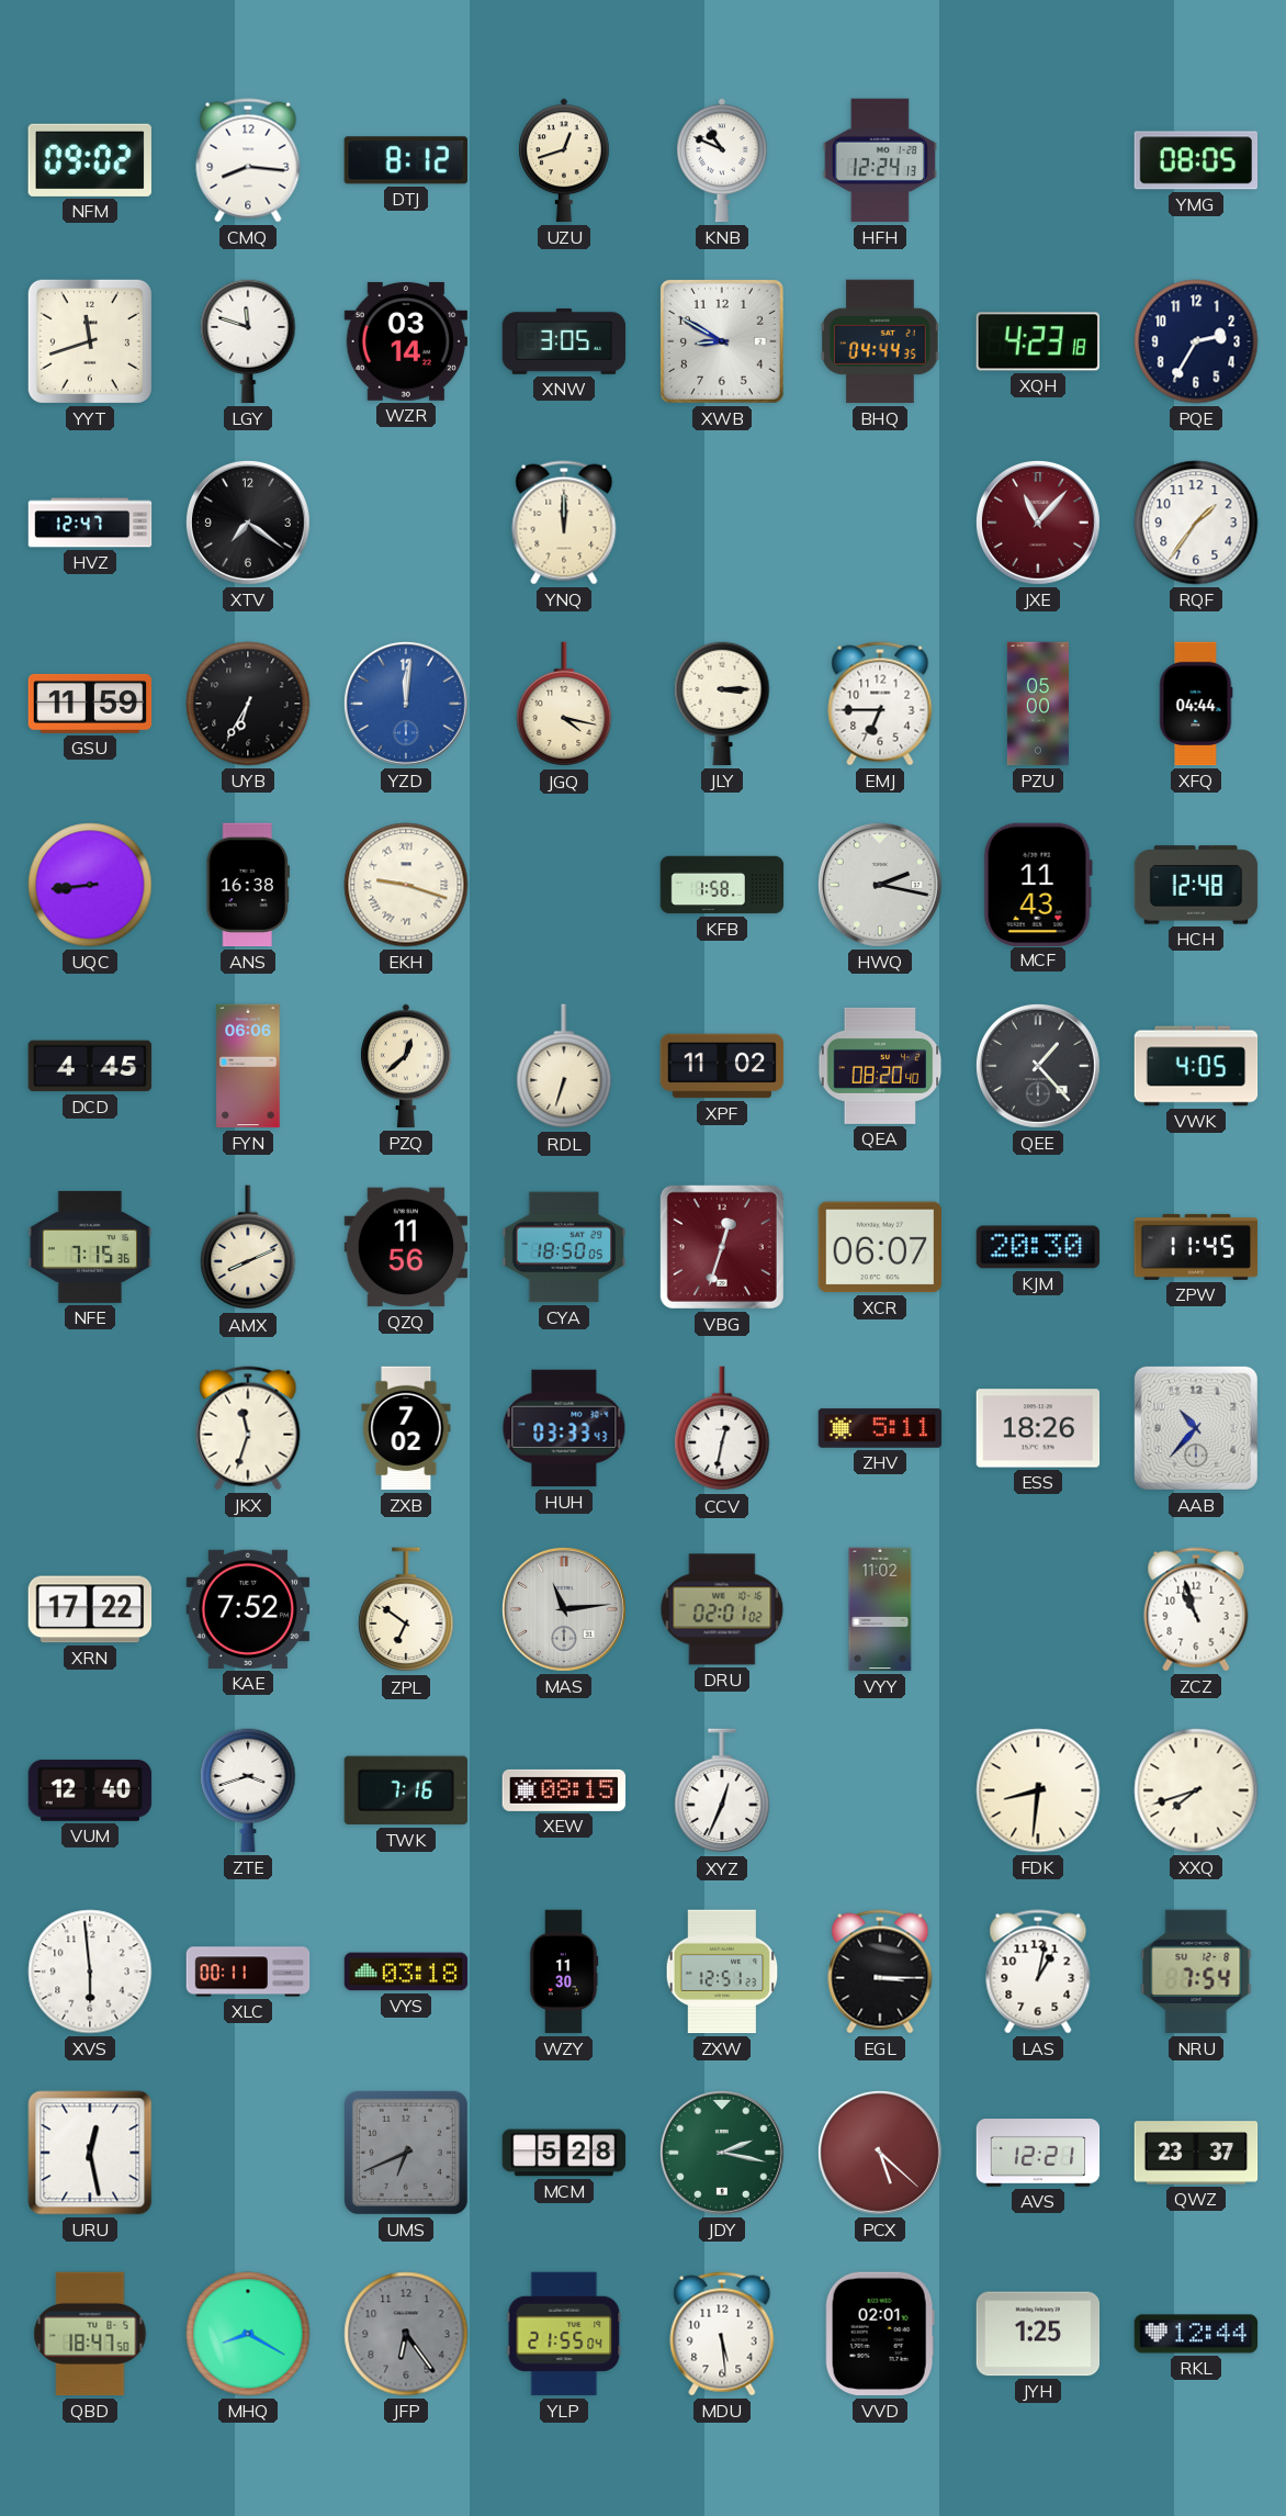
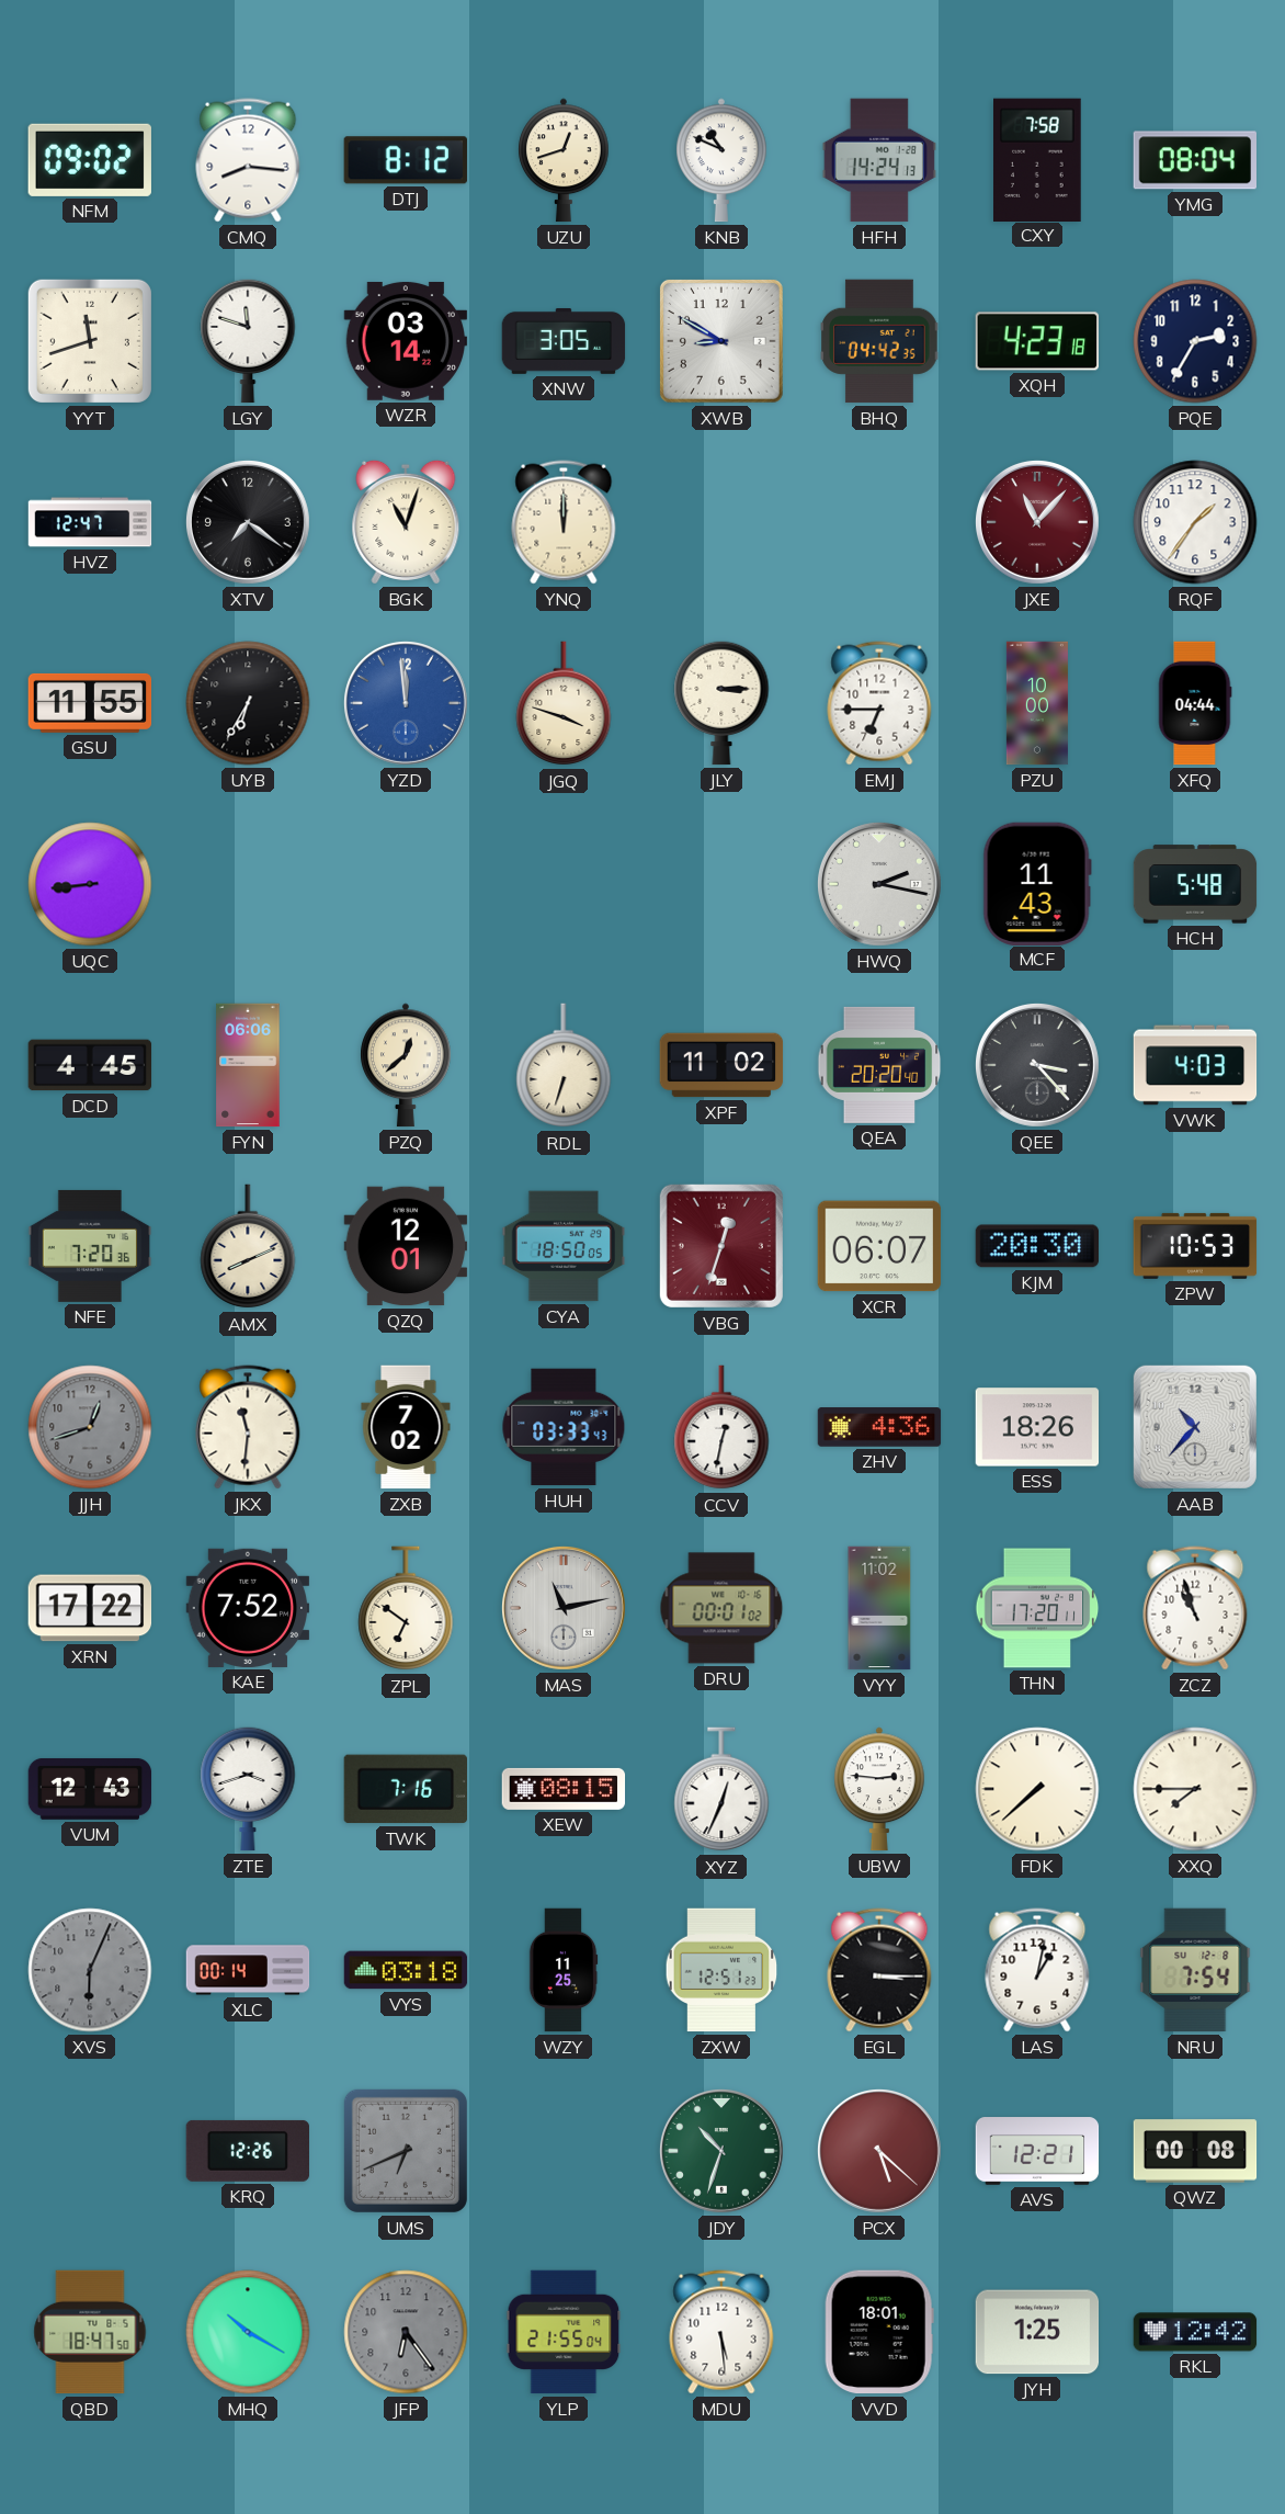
HFH: 12:24 -> 14:24 (879, 160)
CXY: none -> 7:58 (1038, 159)
YMG: 08:05 -> 08:04 (1195, 160)
BHQ: 04:44 -> 04:42 (879, 341)
BGK: none -> 11:03 (406, 522)
GSU: 11:59 -> 11:55 (90, 703)
YZD: 12:01 -> 11:59 (406, 703)
JGQ: 4:17 -> 3:48 (564, 704)
PZU: 05:00 -> 10:00 (1037, 703)
ANS: 16:38 -> none (248, 885)
EKH: 9:18 -> none (406, 885)
KFB: 1:58 -> none (722, 885)
HCH: 12:48 -> 5:48 (1195, 884)
QEA: 08:20 -> 20:20 (879, 1065)
QEE: 1:23 -> 3:23 (1037, 1065)
VWK: 4:05 -> 4:03 (1195, 1065)
NFE: 7:15 -> 7:20 (90, 1246)
QZQ: 11:56 -> 12:01 (406, 1246)
ZPW: 11:45 -> 10:53 (1195, 1246)
JJH: none -> 12:42 (90, 1427)
JKX: 11:33 -> 11:31 (248, 1427)
ZHV: 5:11 -> 4:36 (879, 1427)
MAS: 11:14 -> 11:13 (564, 1608)
DRU: 02:01 -> 00:01 (721, 1608)
THN: none -> 17:20 (1037, 1608)
VUM: 12:40 -> 12:43 (90, 1789)
UBW: none -> 2:46 (879, 1789)
FDK: 8:31 -> 7:38 (1037, 1789)
XXQ: 7:42 -> 7:45 (1195, 1789)
XVS: 5:59 -> 6:04 (90, 1970)
XVS dial: white -> grey (90, 1970)
XLC: 00:11 -> 00:14 (248, 1970)
WZY: 11:30 -> 11:25 (564, 1970)
URU: 12:28 -> none (90, 2153)
KRQ: none -> 12:26 (247, 2151)
MCM: 5:28 -> none (564, 2153)
JDY: 2:17 -> 10:33 (721, 2151)
QWZ: 23:37 -> 00:08 (1195, 2151)
MHQ: 8:20 -> 10:20 (248, 2332)
VVD: 02:01 -> 18:01 (879, 2332)
RKL: 12:44 -> 12:42 (1195, 2332)
